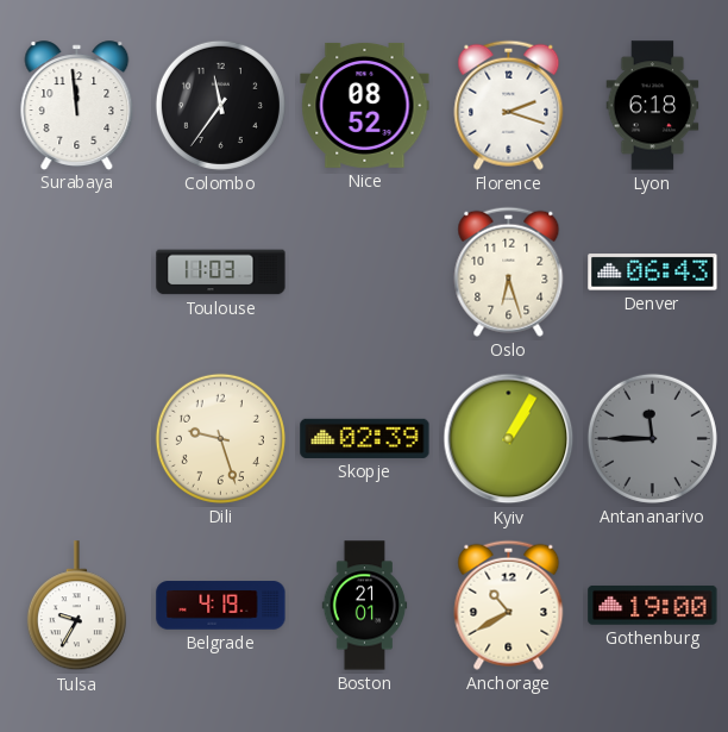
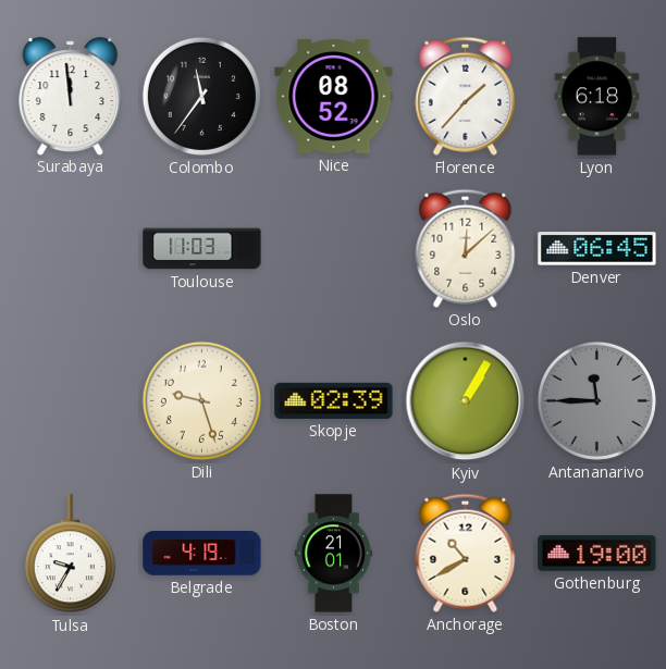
Florence: 2:18 -> 1:37 (466, 96)
Oslo: 6:27 -> 12:08 (466, 248)
Denver: 06:43 -> 06:45 (597, 249)
